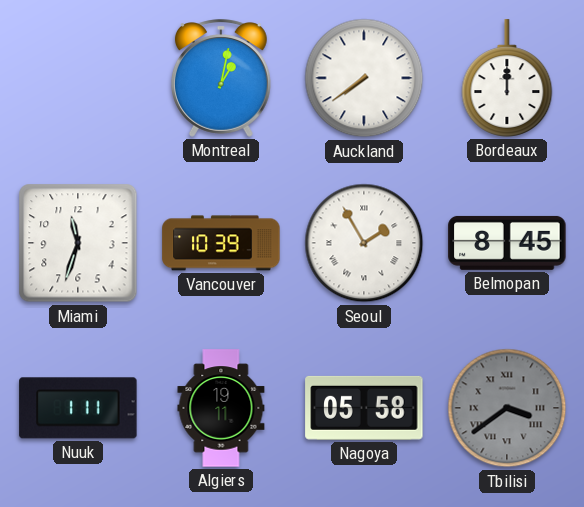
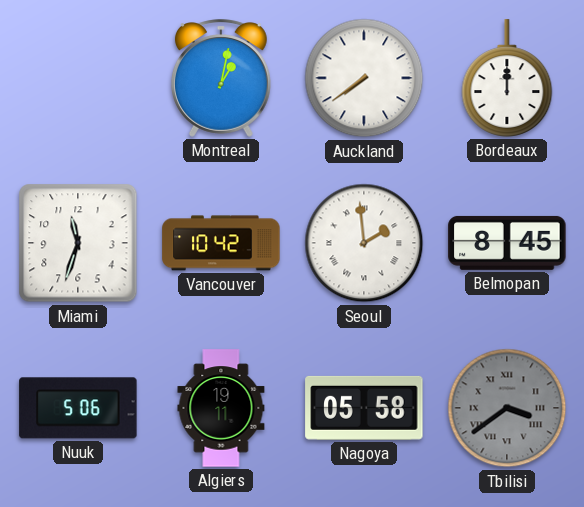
Vancouver: 10:39 -> 10:42 (221, 243)
Seoul: 1:55 -> 1:59 (364, 243)
Nuuk: 1:11 -> 5:06 (78, 408)
